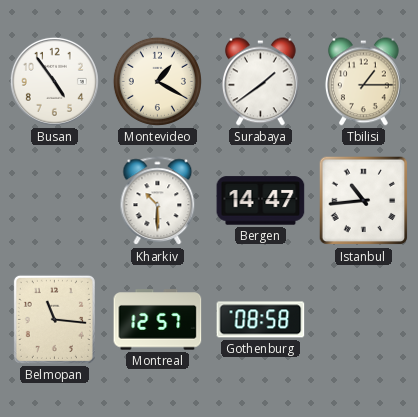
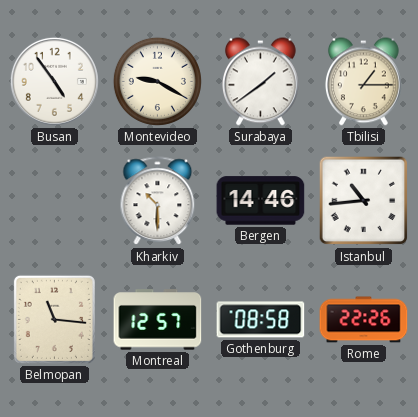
Montevideo: 1:20 -> 9:20 (157, 81)
Bergen: 14:47 -> 14:46 (261, 201)
Rome: none -> 22:26 (364, 320)
